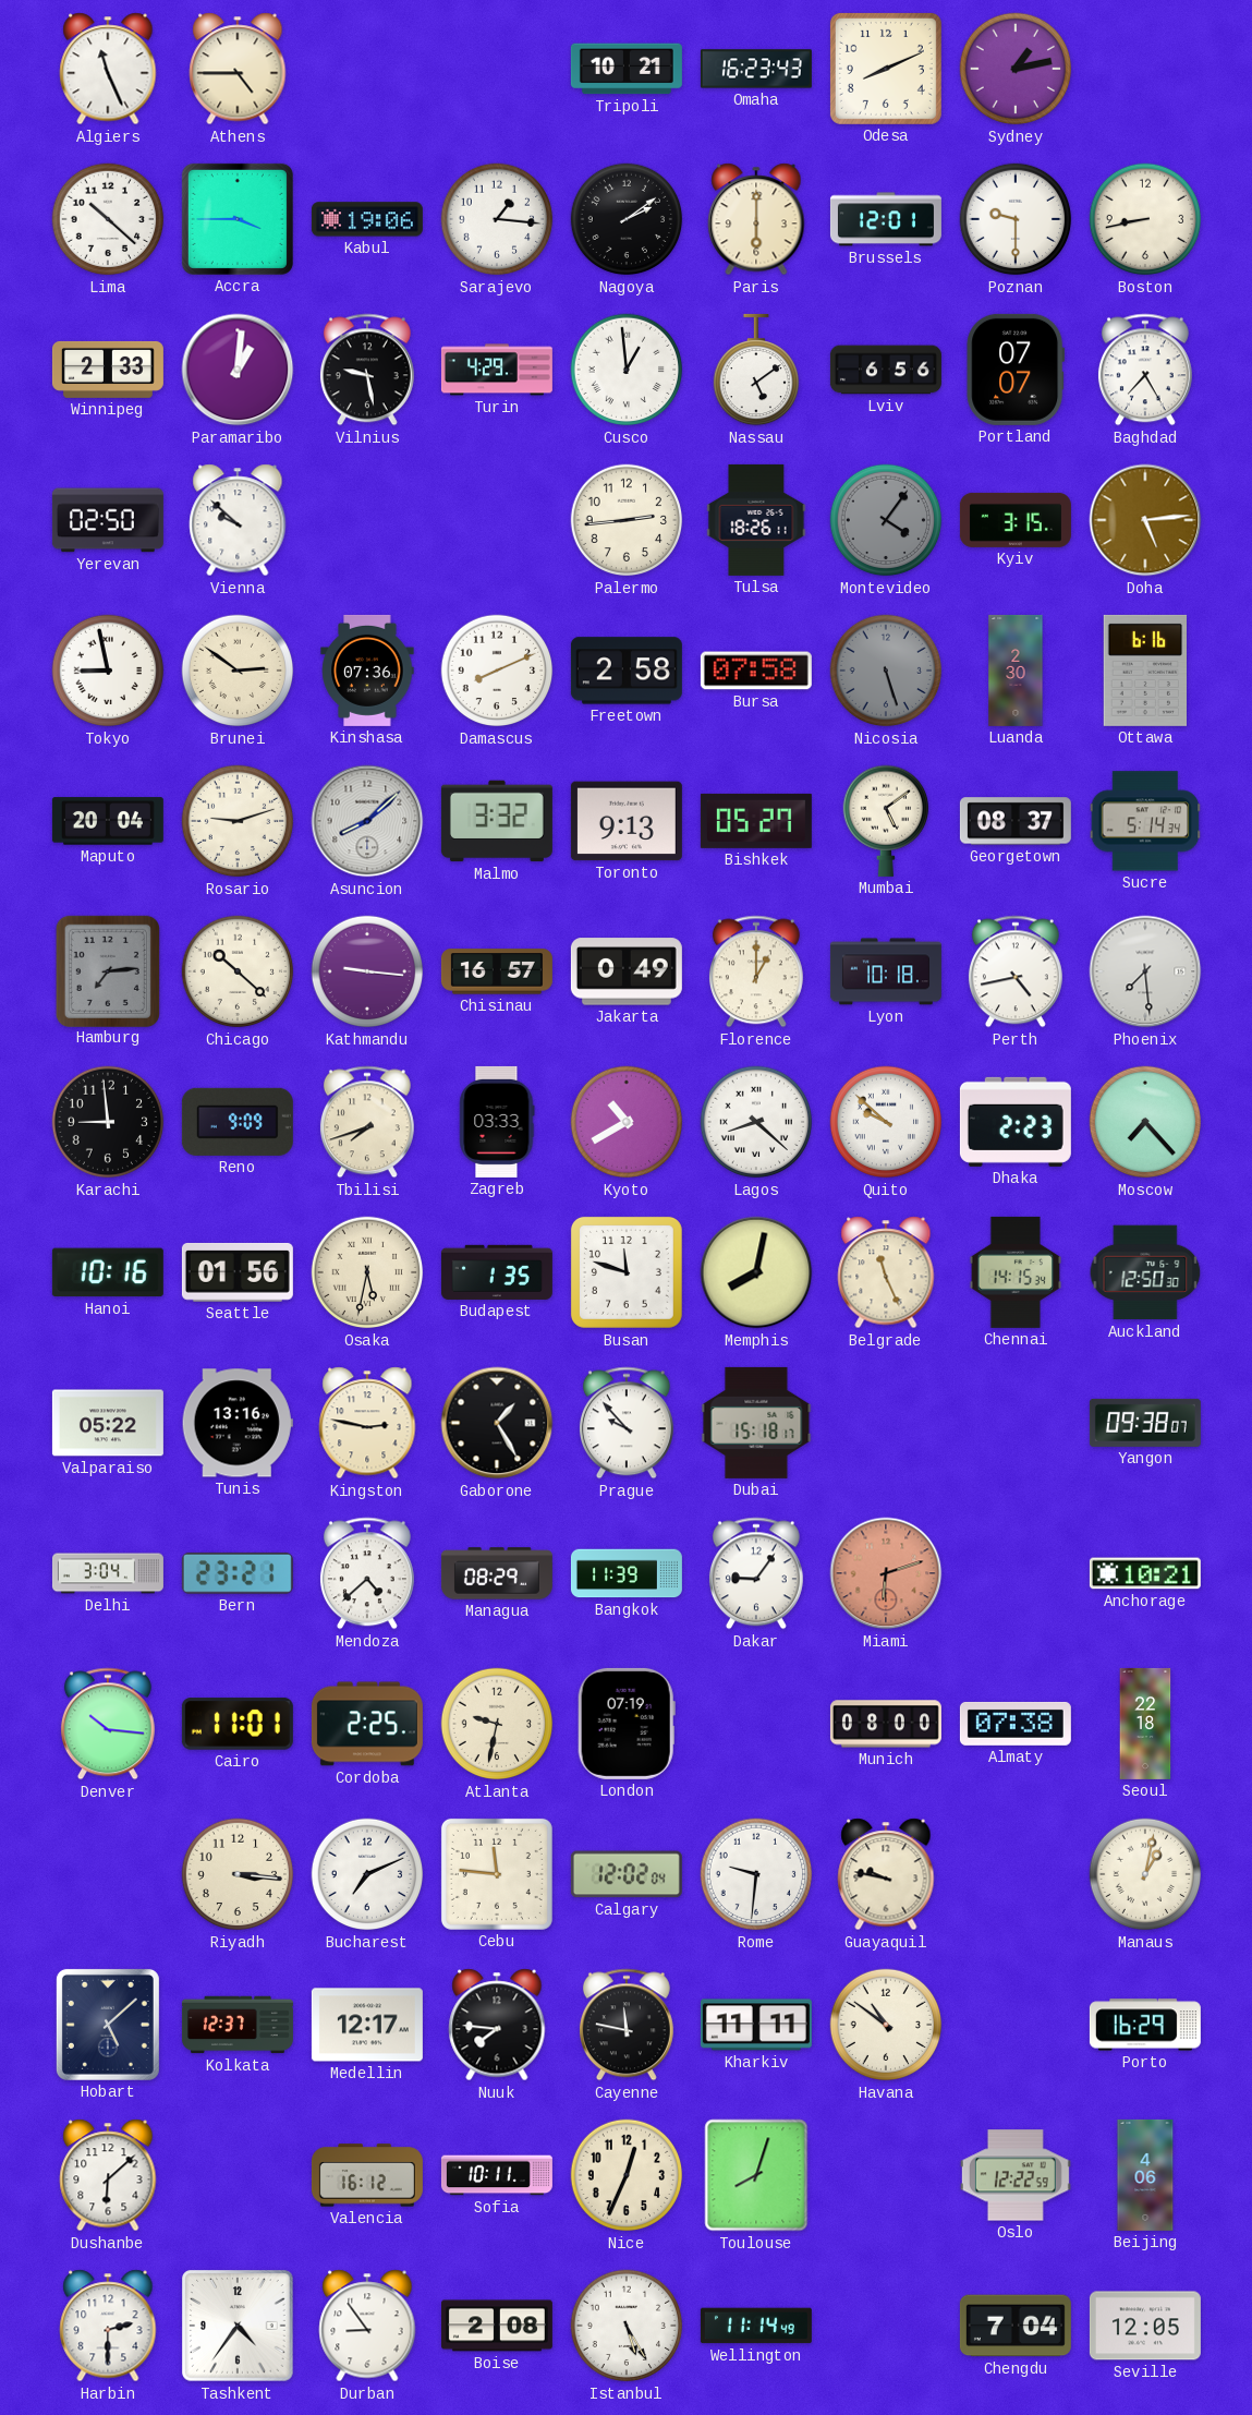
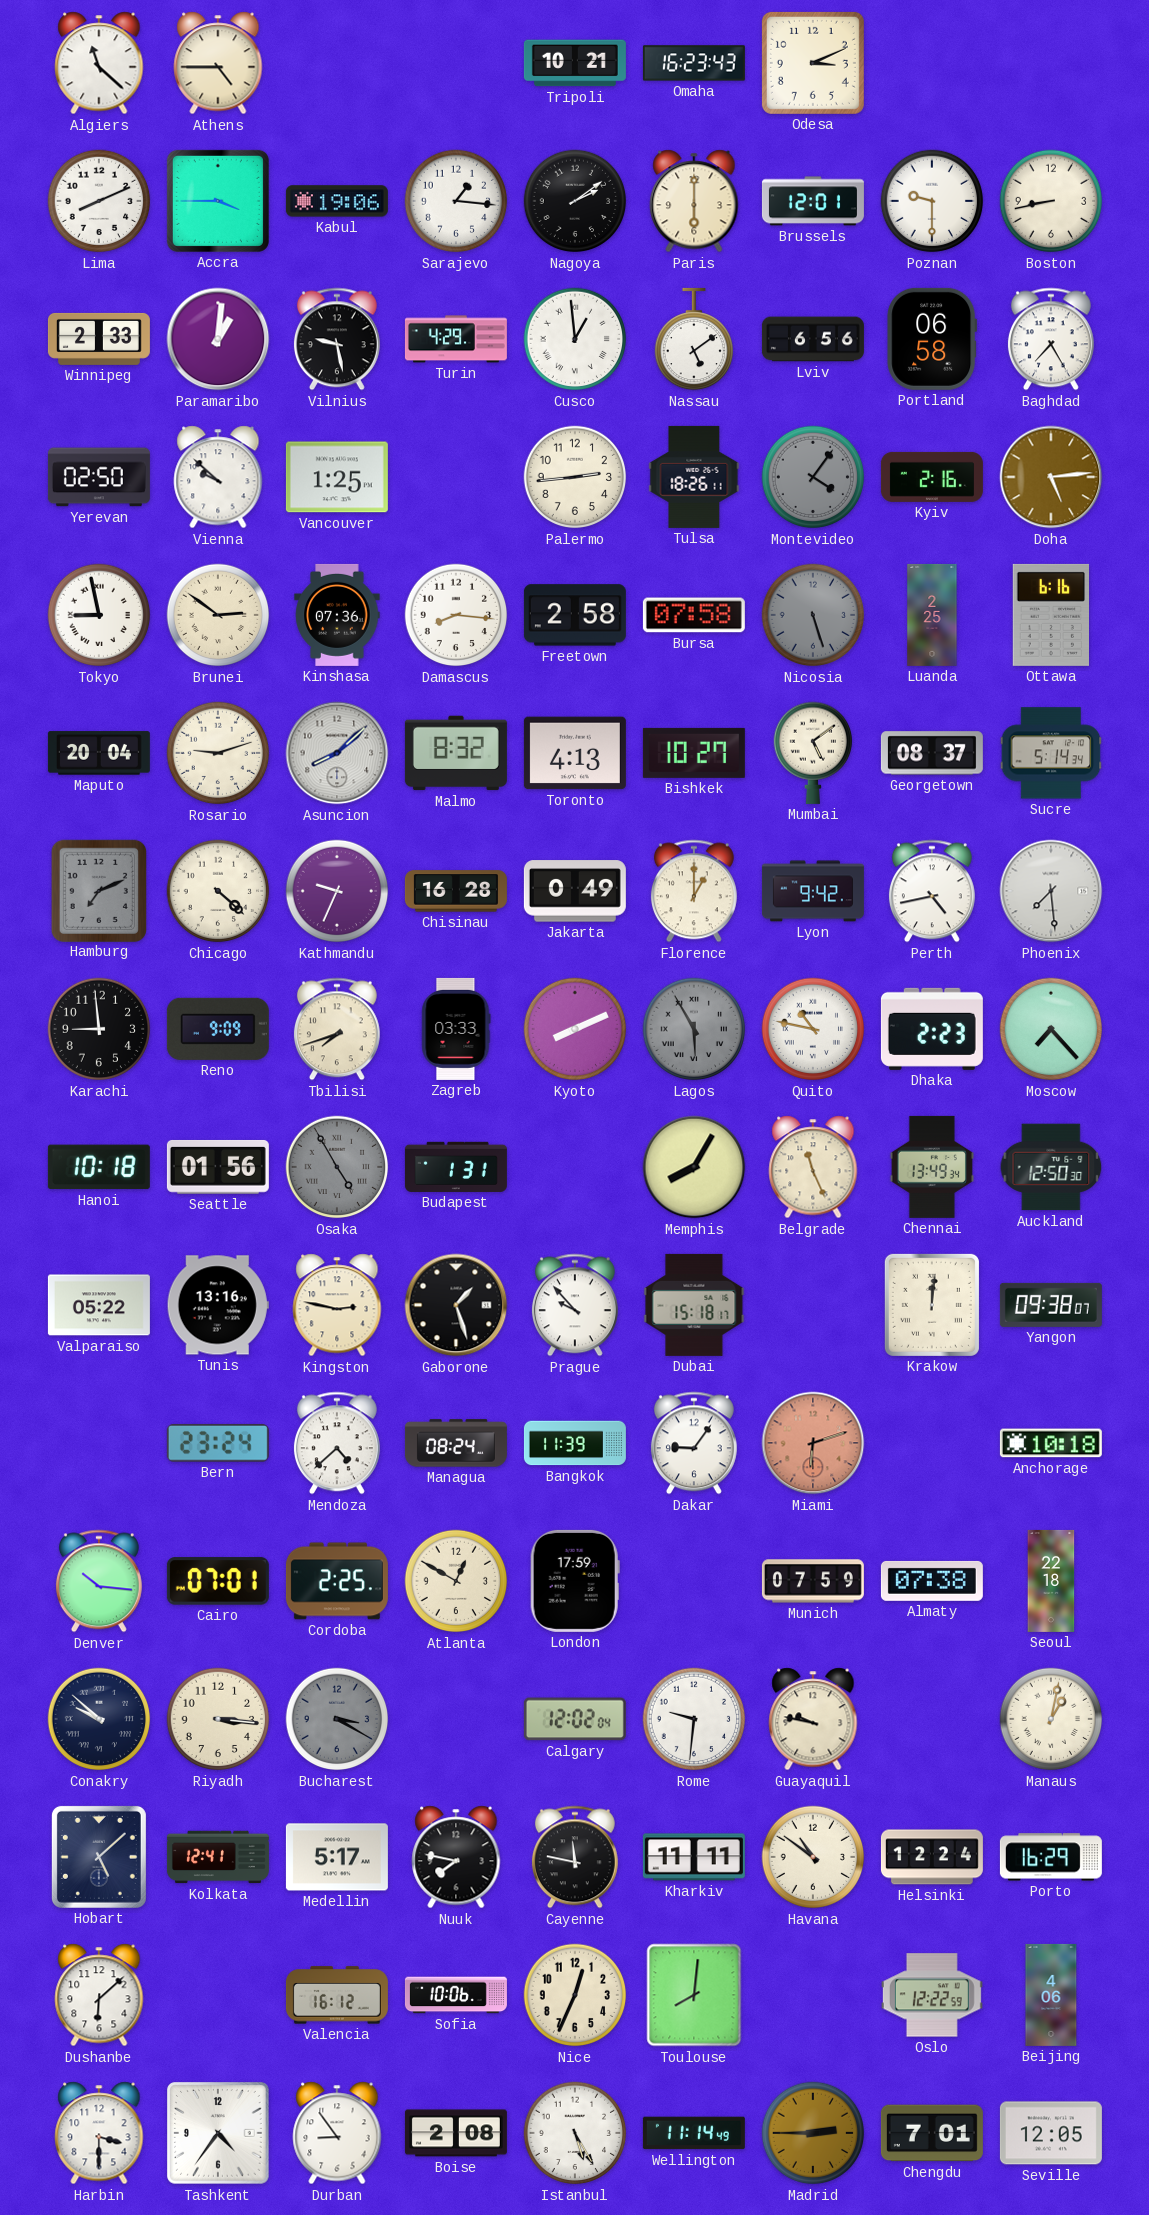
Algiers: 11:26 -> 11:22 (99, 63)
Odesa: 8:11 -> 3:11 (813, 63)
Sydney: 1:13 -> none (1016, 69)
Lima: 10:22 -> 8:11 (99, 201)
Portland: 07:07 -> 06:58 (932, 339)
Vancouver: none -> 1:25 (337, 477)
Kyiv: 3:15 -> 2:16 (932, 477)
Damascus: 8:11 -> 8:16 (456, 615)
Luanda: 2:30 -> 2:25 (932, 615)
Malmo: 3:32 -> 8:32 (456, 753)
Toronto: 9:13 -> 4:13 (575, 753)
Bishkek: 05:27 -> 10:27 (694, 753)
Hamburg: 7:14 -> 7:11 (98, 890)
Chicago: 10:22 -> 4:22 (218, 891)
Kathmandu: 9:16 -> 9:34 (337, 891)
Chisinau: 16:57 -> 16:28 (456, 891)
Lyon: 10:18 -> 9:42 (813, 891)
Kyoto: 10:40 -> 8:11 (575, 1029)
Lagos: 8:22 -> 5:55 (694, 1029)
Lagos dial: white -> grey (694, 1029)
Quito: 9:52 -> 10:47 (813, 1029)
Hanoi: 10:16 -> 10:18 (99, 1167)
Osaka: 5:32 -> 4:55 (337, 1167)
Osaka dial: cream -> grey (337, 1167)
Budapest: 1:35 -> 1:31 (456, 1167)
Busan: 11:48 -> none (627, 1272)
Memphis: 8:02 -> 8:05 (694, 1167)
Chennai: 14:15 -> 13:49 (931, 1167)
Gaborone: 1:25 -> 1:27 (456, 1305)
Krakow: none -> 12:01 (932, 1305)
Delhi: 3:04 -> none (108, 1573)
Bern: 23:21 -> 23:24 (218, 1443)
Managua: 08:29 -> 08:24 (456, 1443)
Anchorage: 10:21 -> 10:18 (1051, 1443)
Cairo: 11:01 -> 07:01 (218, 1581)
Atlanta: 9:32 -> 12:50 (456, 1581)
London: 07:19 -> 17:59 (575, 1581)
Munich: 08:00 -> 07:59 (813, 1581)
Conakry: none -> 9:52 (99, 1719)
Bucharest: 7:11 -> 3:20 (337, 1719)
Bucharest dial: white -> grey (337, 1719)
Cebu: 11:46 -> none (497, 1874)
Kolkata: 12:37 -> 12:41 (218, 1857)
Medellin: 12:17 -> 5:17 (337, 1857)
Nuuk: 7:46 -> 7:47 (456, 1857)
Helsinki: none -> 12:24 (932, 1857)
Sofia: 10:11 -> 10:06 (456, 1995)
Toulouse: 8:03 -> 8:01 (694, 1995)
Harbin: 2:30 -> 3:30 (99, 2133)
Madrid: none -> 2:45 (813, 2133)
Chengdu: 7:04 -> 7:01 (932, 2133)
